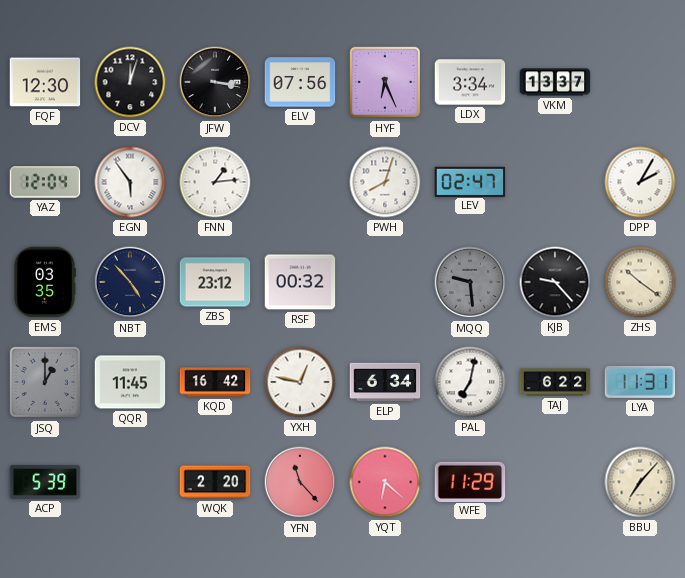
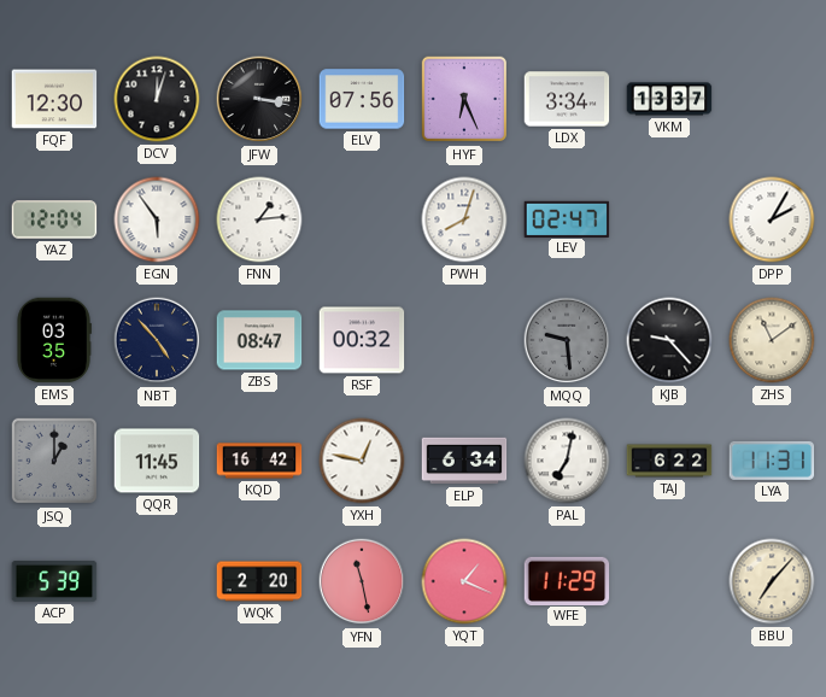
ZBS: 23:12 -> 08:47 (259, 340)
ZHS: 10:21 -> 11:09 (772, 340)
YFN: 11:23 -> 11:28 (362, 581)
YQT: 6:22 -> 1:19 (464, 581)
